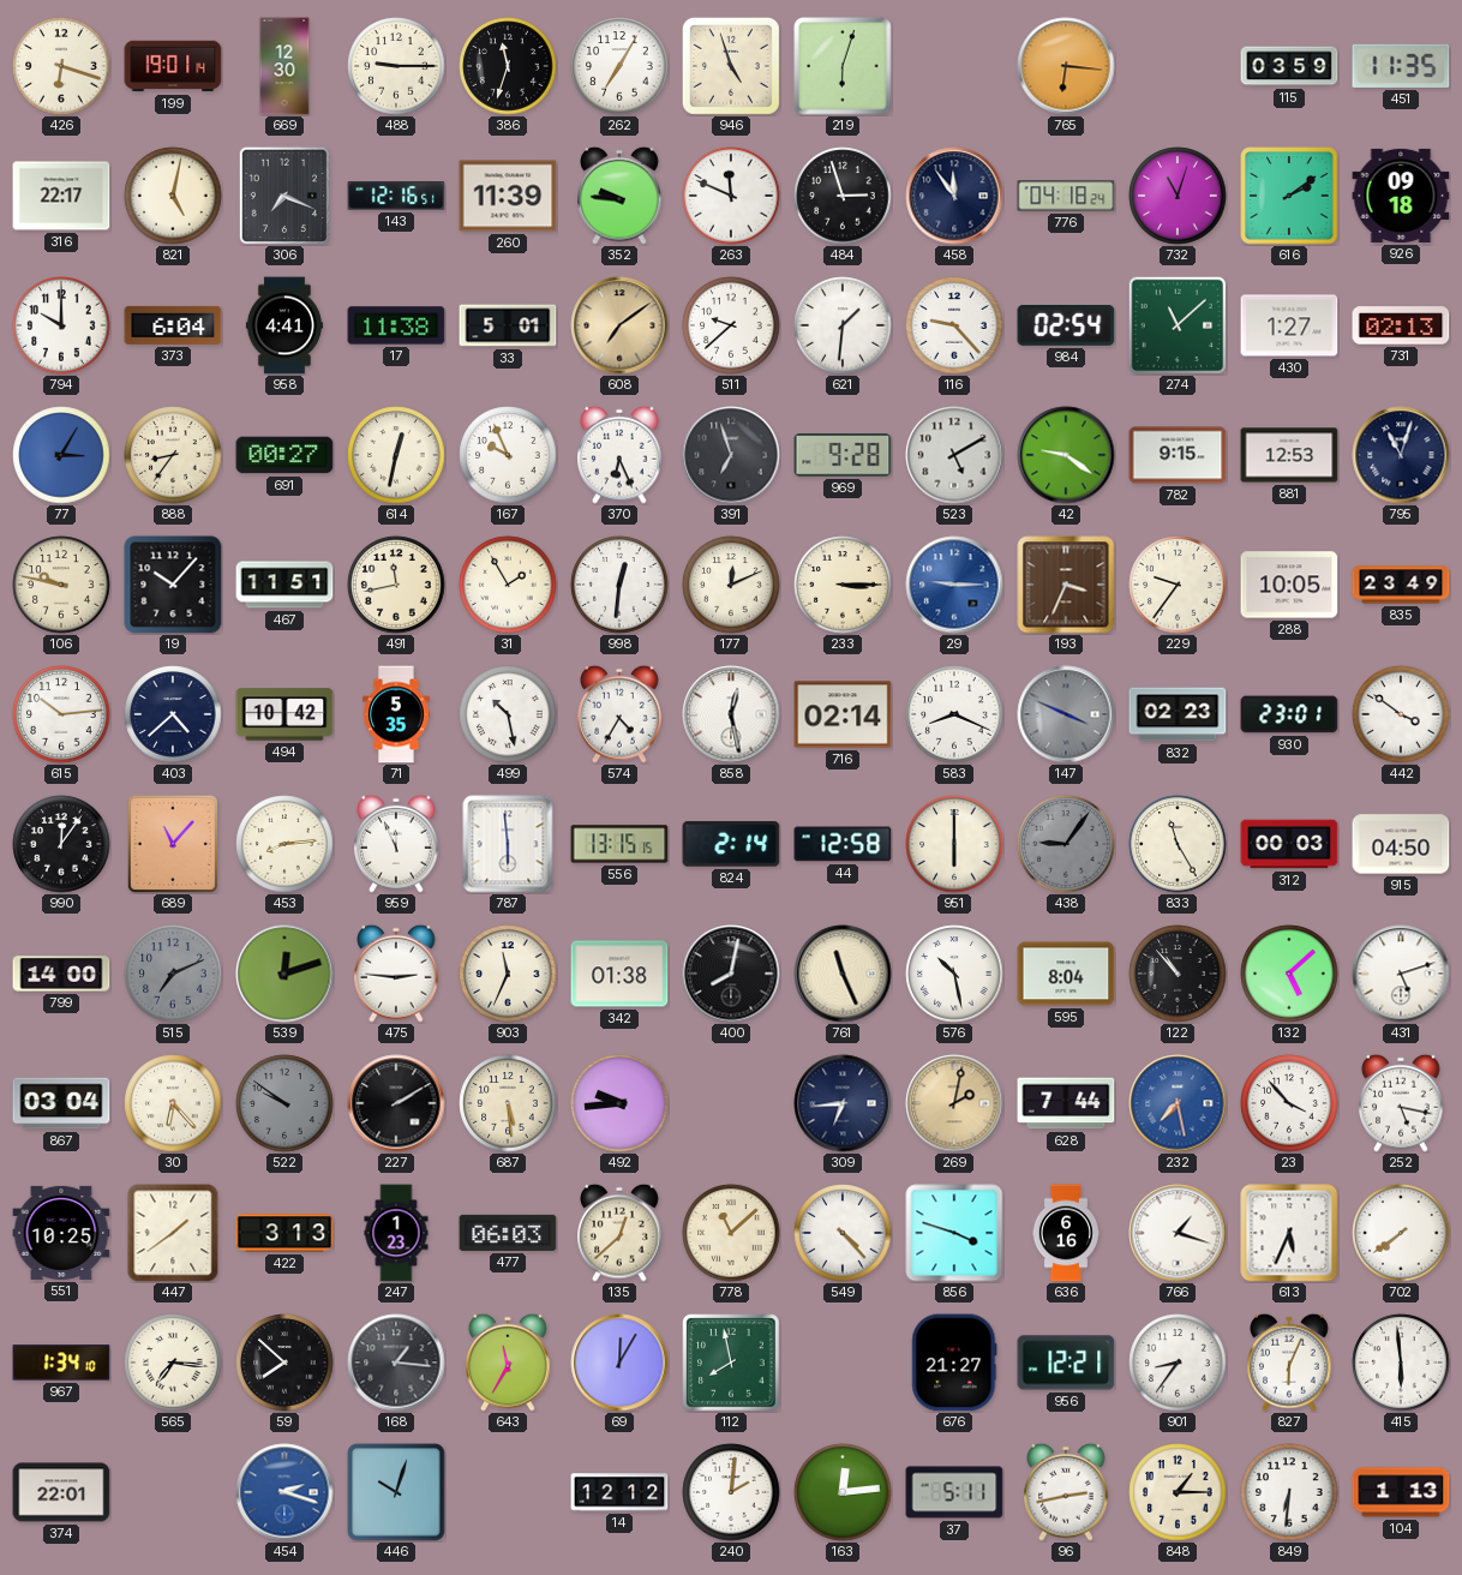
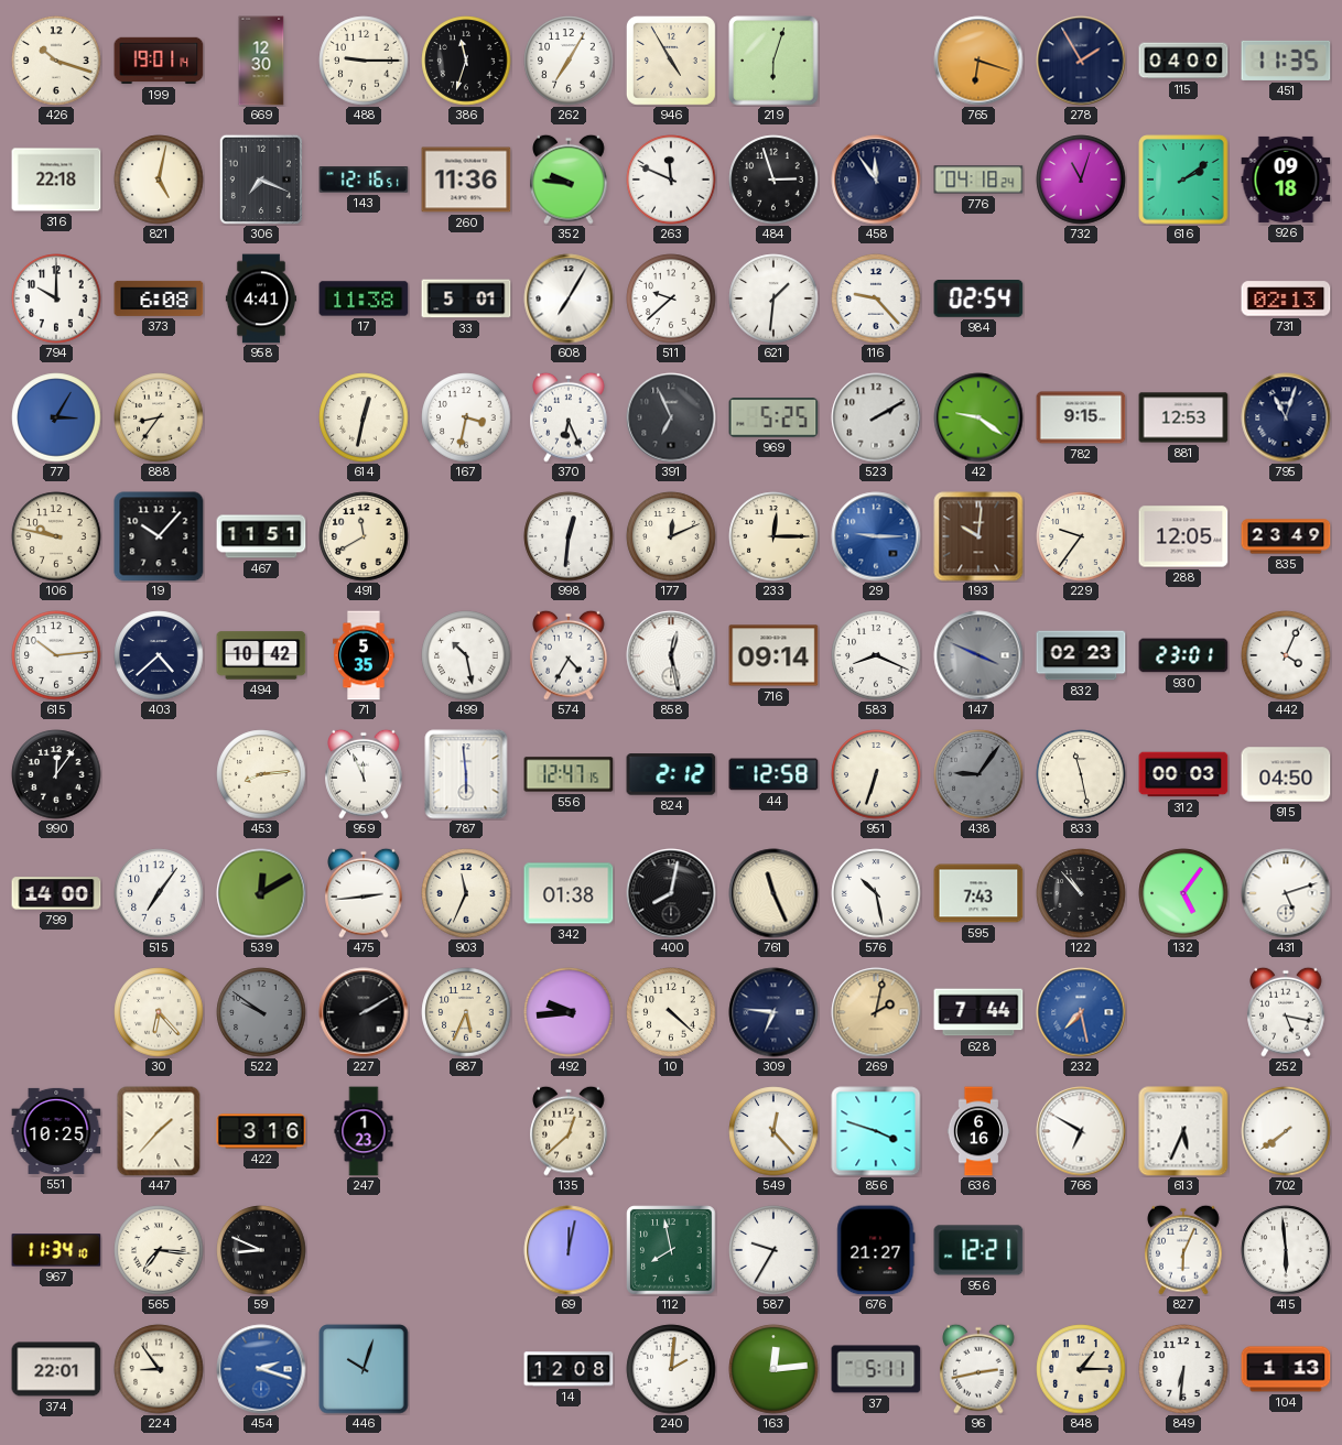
426: 6:18 -> 10:18 (56, 61)
946: 4:57 -> 4:55 (671, 61)
765: 6:16 -> 6:18 (978, 61)
278: none -> 1:55 (1081, 61)
115: 03:59 -> 04:00 (1183, 61)
316: 22:17 -> 22:18 (56, 180)
260: 11:39 -> 11:36 (466, 180)
373: 6:04 -> 6:08 (159, 298)
608: 7:09 -> 7:05 (569, 298)
608 dial: champagne -> white (569, 298)
274: 11:08 -> none (1178, 325)
430: 1:27 -> none (1289, 325)
691: 00:27 -> none (284, 455)
167: 9:56 -> 3:32 (466, 417)
391: 6:57 -> 6:56 (671, 417)
969: 9:28 -> 5:25 (773, 417)
523: 5:10 -> 2:10 (876, 417)
491: 11:43 -> 11:40 (364, 536)
31: 1:55 -> none (508, 585)
233: 3:15 -> 12:15 (773, 536)
193: 3:34 -> 10:01 (978, 536)
288: 10:05 -> 12:05 (1183, 536)
716: 02:14 -> 09:14 (773, 655)
442: 3:51 -> 4:04 (1286, 655)
689: 11:07 -> none (173, 844)
556: 13:15 -> 12:47 (569, 774)
824: 2:14 -> 2:12 (671, 774)
951: 6:00 -> 6:33 (876, 774)
833: 11:25 -> 11:28 (1081, 774)
515: 7:11 -> 7:06 (159, 893)
515 dial: grey -> white (159, 893)
539: 12:12 -> 12:10 (261, 893)
475: 2:46 -> 2:44 (364, 893)
595: 8:04 -> 7:43 (978, 893)
132: 5:08 -> 5:06 (1183, 893)
867: 03:04 -> none (61, 1103)
687: 5:29 -> 5:34 (466, 1012)
10: none -> 4:22 (671, 1012)
309: 6:44 -> 6:46 (773, 1012)
23: 3:53 -> none (1289, 1103)
447: 1:39 -> 1:37 (159, 1131)
422: 3:13 -> 3:16 (261, 1131)
477: 06:03 -> none (508, 1233)
778: 11:08 -> none (731, 1233)
549: 4:23 -> 12:23 (773, 1131)
766: 1:18 -> 6:50 (1081, 1131)
967: 1:34 -> 11:34 (56, 1250)
59: 7:52 -> 8:49 (261, 1250)
168: 1:16 -> none (396, 1363)
643: 11:35 -> none (508, 1363)
69: 12:05 -> 12:02 (569, 1250)
587: none -> 9:35 (773, 1250)
901: 8:36 -> none (1178, 1363)
224: none -> 8:54 (159, 1369)
14: 12:12 -> 12:08 (569, 1369)
